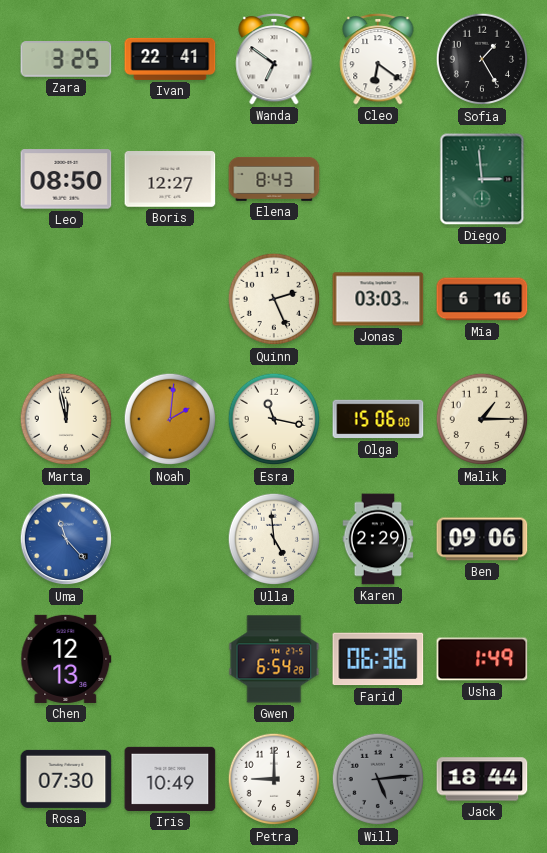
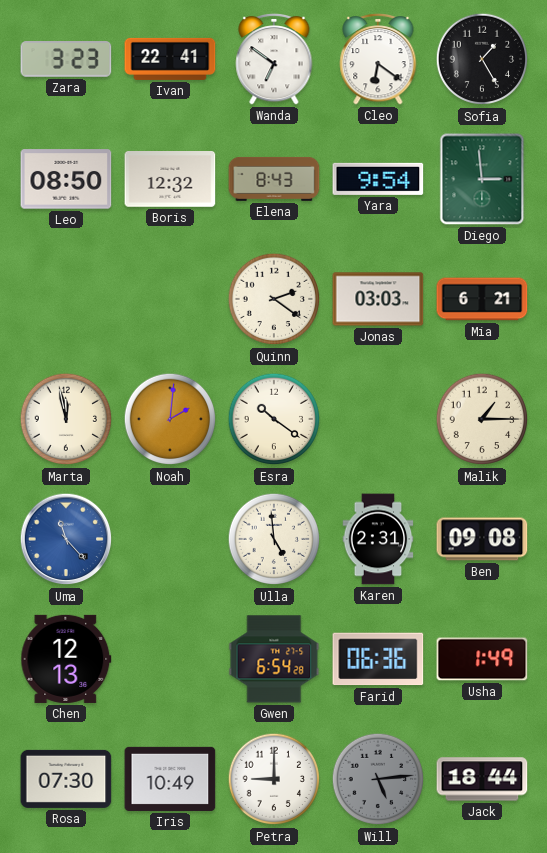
Zara: 3:25 -> 3:23 (66, 59)
Boris: 12:27 -> 12:32 (170, 179)
Yara: none -> 9:54 (378, 179)
Quinn: 2:26 -> 2:21 (274, 299)
Mia: 6:16 -> 6:21 (482, 299)
Esra: 11:17 -> 10:21 (274, 419)
Olga: 15:06 -> none (378, 419)
Karen: 2:29 -> 2:31 (378, 539)
Ben: 09:06 -> 09:08 (482, 539)
